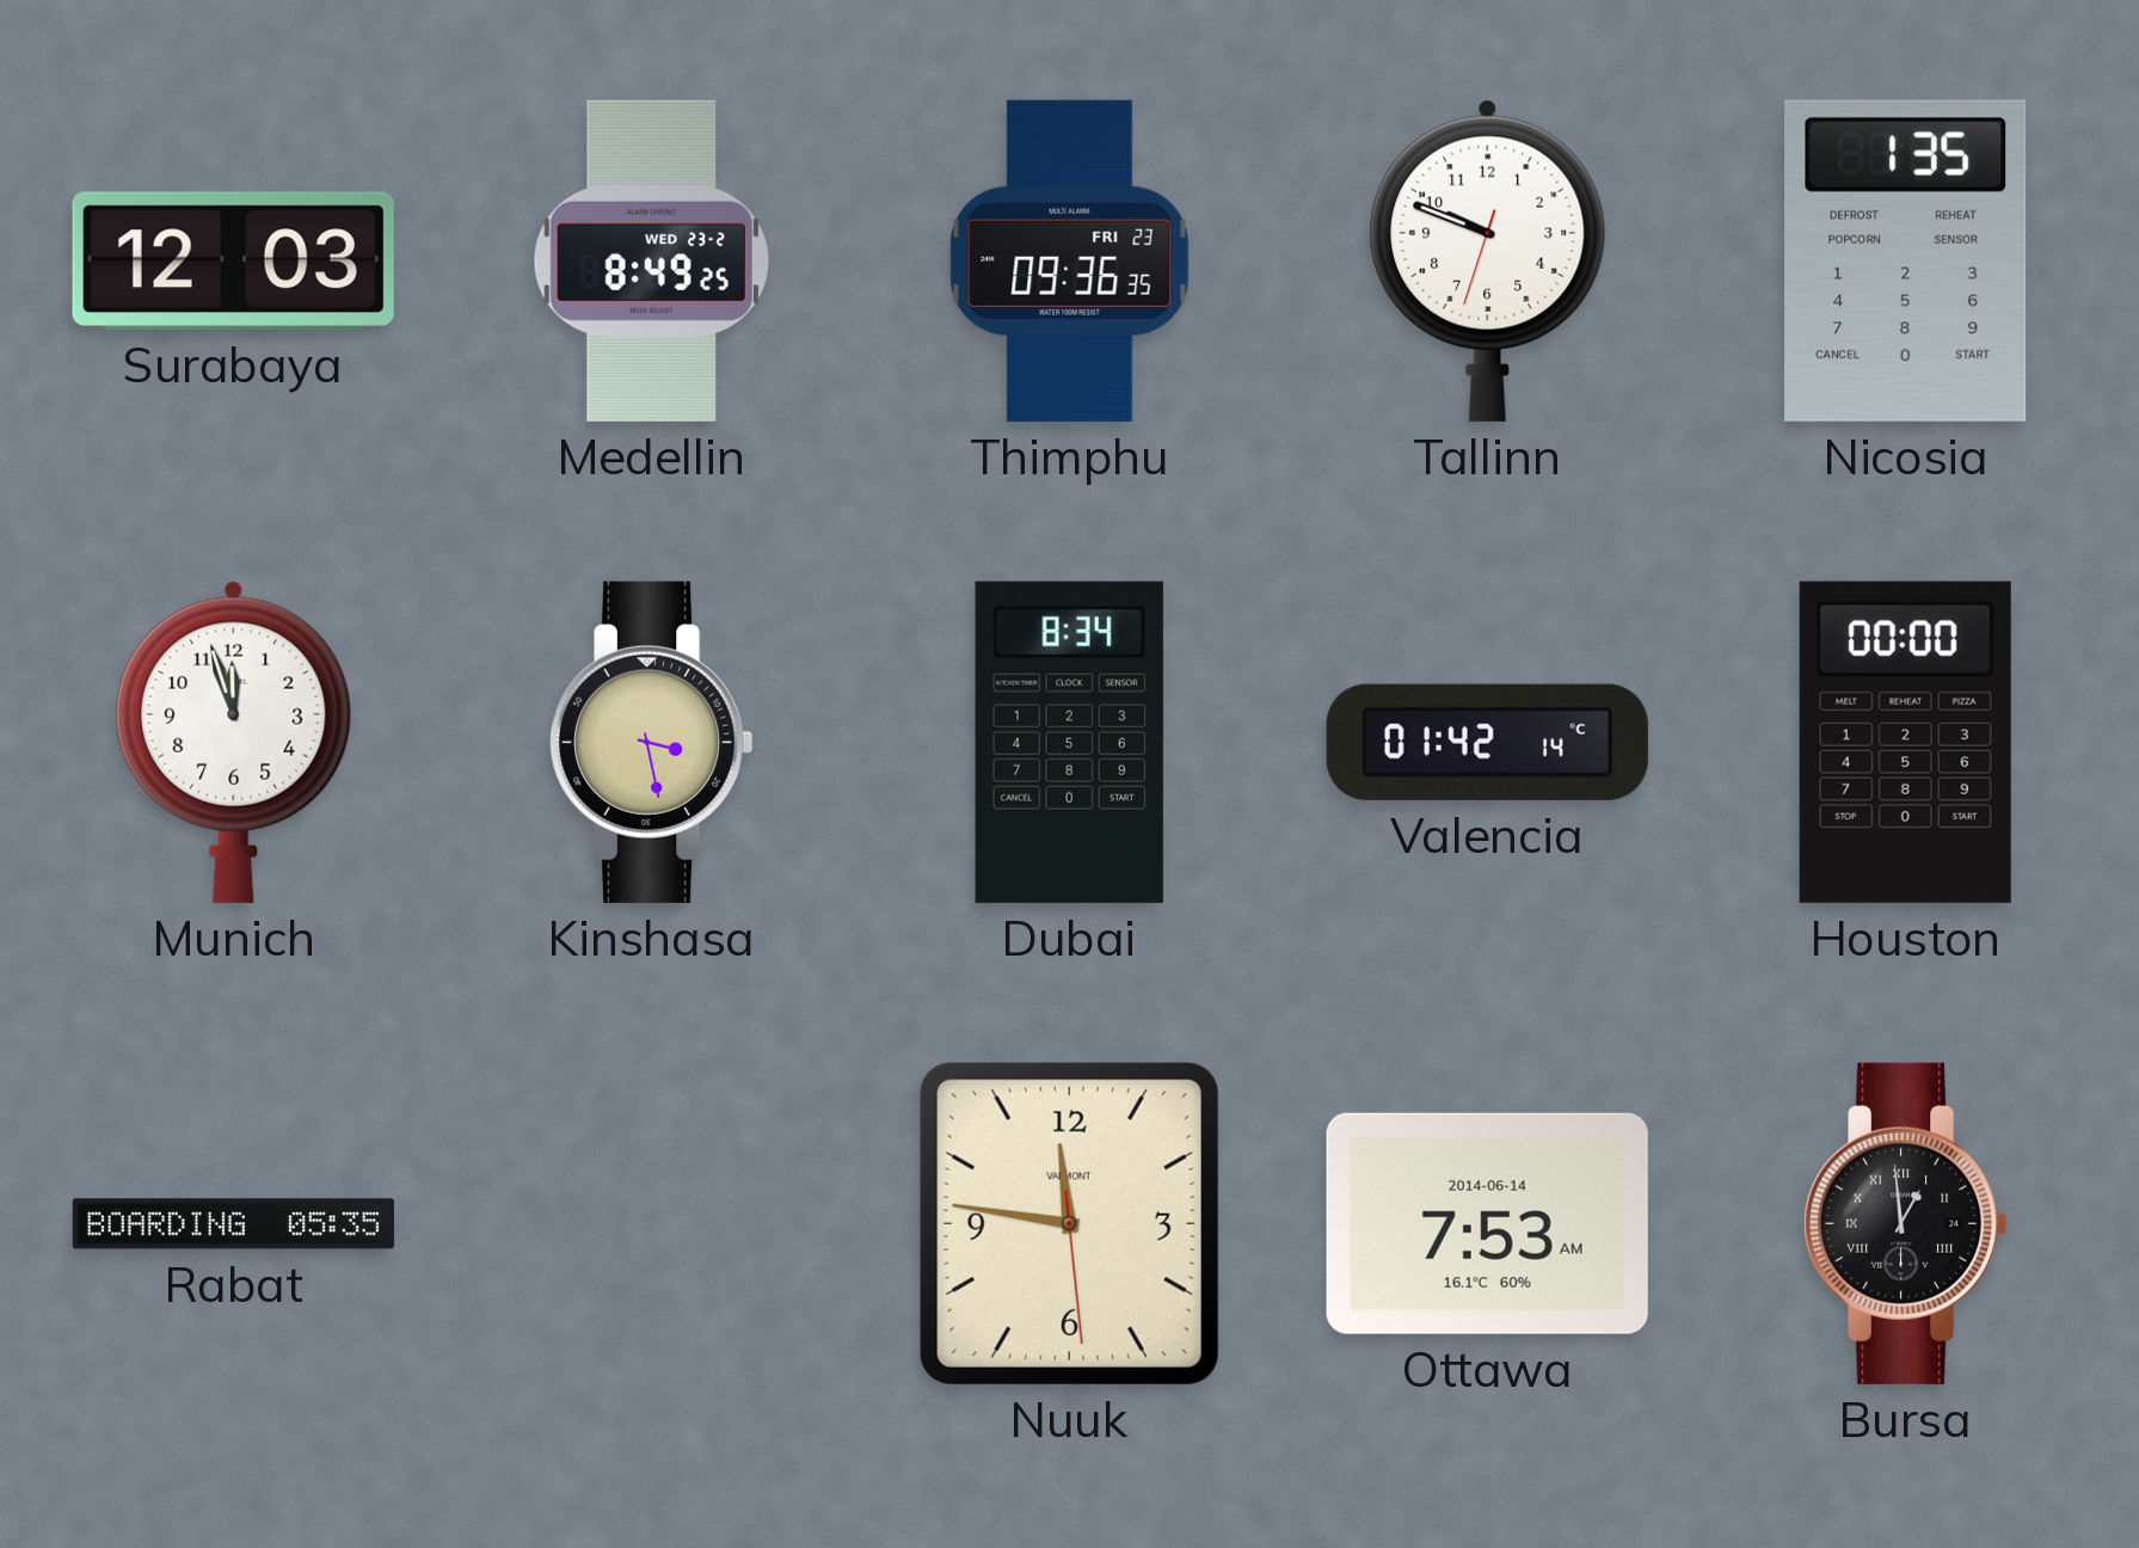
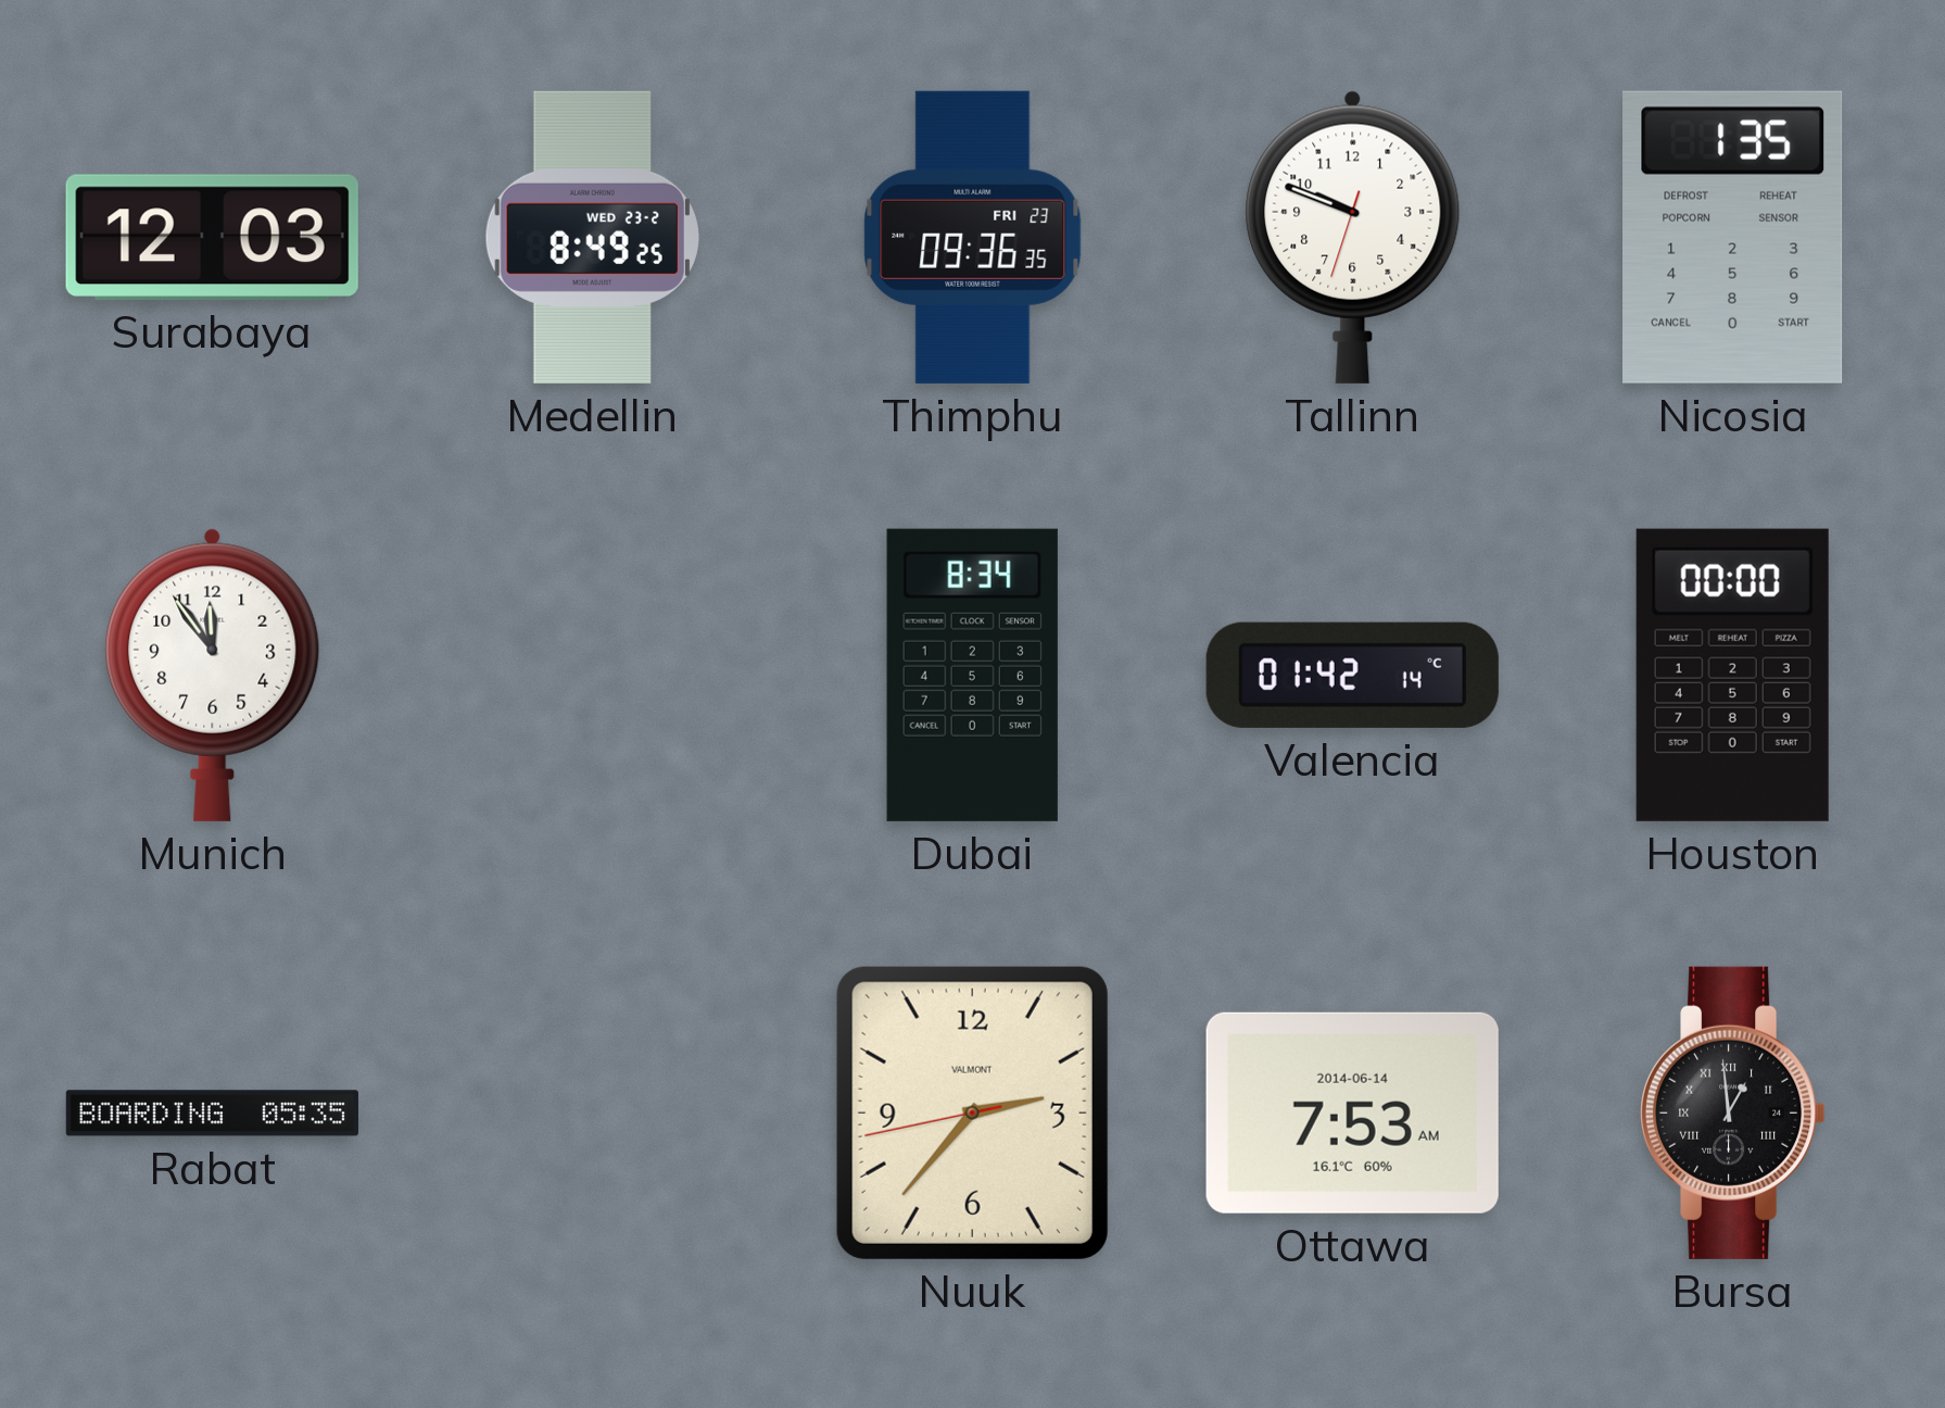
Munich: 11:57 -> 11:54 (213, 675)
Kinshasa: 3:28 -> none (652, 742)
Nuuk: 11:46 -> 2:36 (972, 1112)
